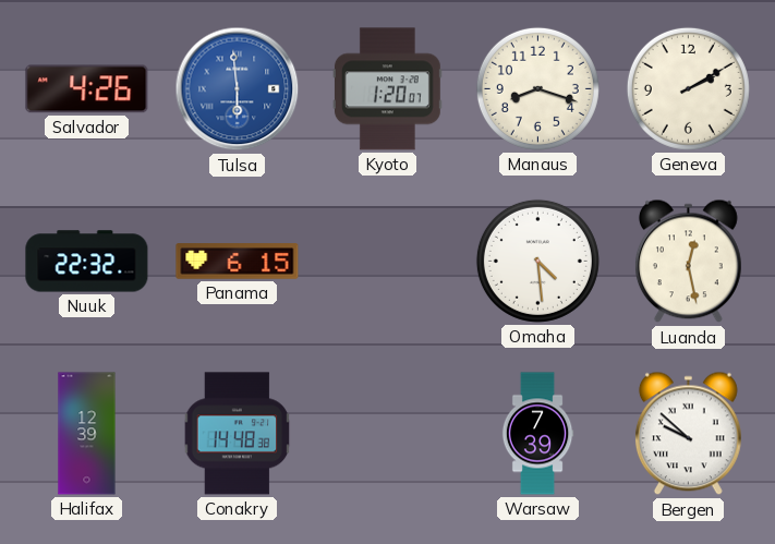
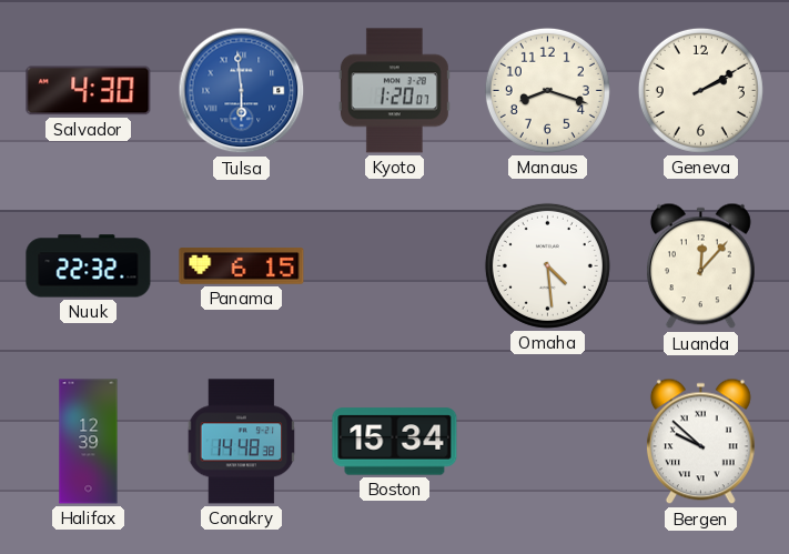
Salvador: 4:26 -> 4:30 (89, 91)
Luanda: 12:28 -> 12:07 (700, 266)
Boston: none -> 15:34 (395, 442)
Warsaw: 7:39 -> none (537, 434)
